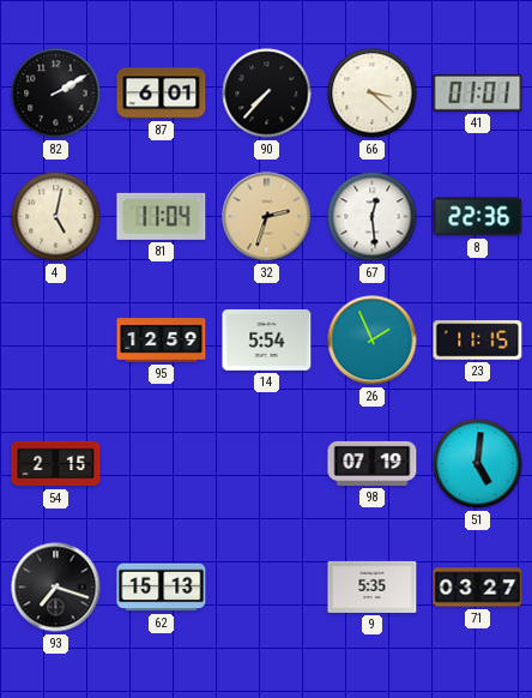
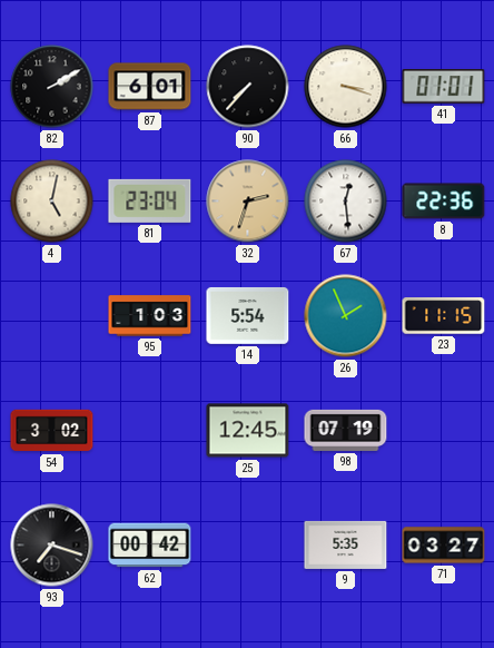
66: 3:22 -> 3:18 (346, 87)
81: 11:04 -> 23:04 (150, 200)
95: 12:59 -> 1:03 (150, 316)
54: 2:15 -> 3:02 (52, 431)
25: none -> 12:45 (248, 431)
51: 5:01 -> none (478, 464)
62: 15:13 -> 00:42 (150, 546)
